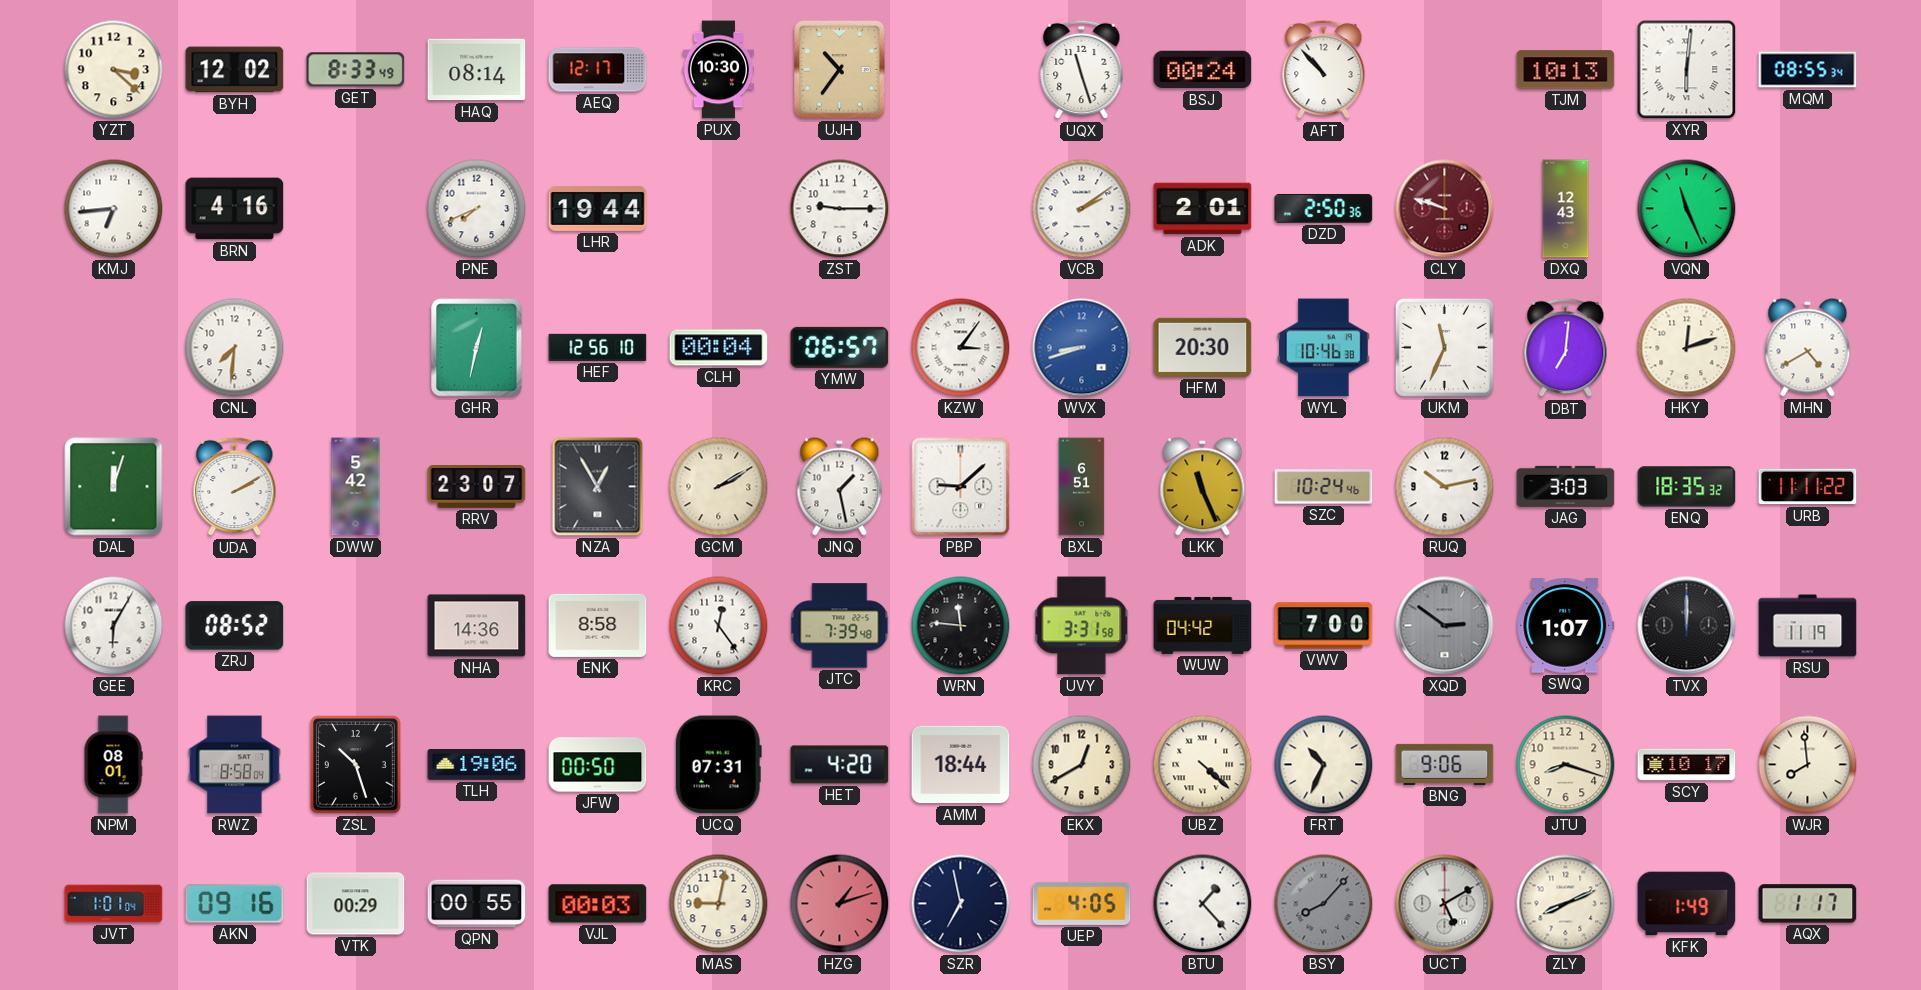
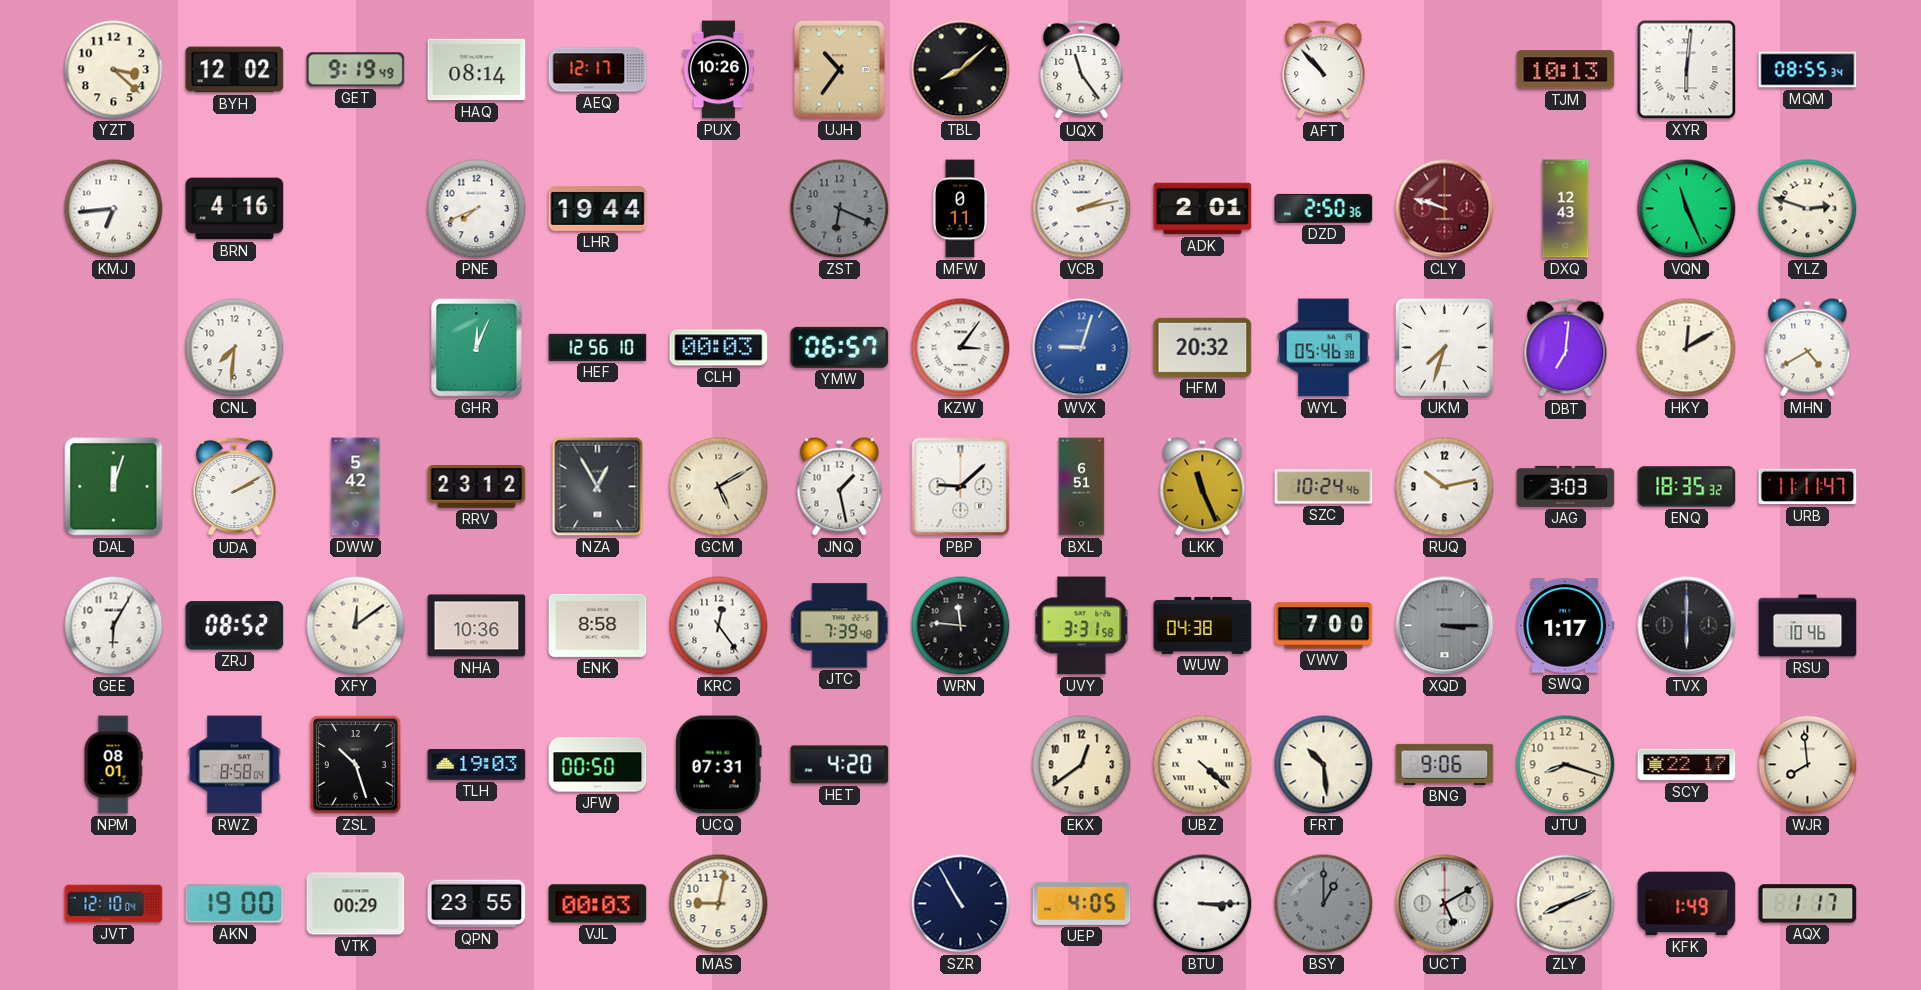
GET: 8:33 -> 9:19 (356, 70)
PUX: 10:30 -> 10:26 (718, 70)
TBL: none -> 8:08 (961, 70)
UQX: 11:27 -> 11:24 (1082, 70)
BSJ: 00:24 -> none (1203, 70)
ZST: 9:15 -> 6:19 (840, 209)
ZST dial: white -> grey (840, 209)
MFW: none -> 0:11 (959, 209)
VCB: 2:09 -> 2:13 (1082, 209)
YLZ: none -> 2:48 (1808, 209)
GHR: 12:32 -> 12:04 (477, 348)
CLH: 00:04 -> 00:03 (719, 348)
WVX: 8:42 -> 9:03 (1082, 348)
HFM: 20:30 -> 20:32 (1203, 347)
WYL: 10:46 -> 05:46 (1324, 348)
UKM: 11:34 -> 7:33 (1444, 347)
HKY: 12:12 -> 12:10 (1687, 348)
RRV: 23:07 -> 23:12 (477, 487)
GCM: 2:10 -> 5:10 (719, 487)
URB: 11:11:22 -> 11:11:47 (1808, 487)
XFY: none -> 12:09 (356, 626)
NHA: 14:36 -> 10:36 (477, 626)
WUW: 04:42 -> 04:38 (1203, 625)
XQD: 2:51 -> 3:15 (1445, 626)
SWQ: 1:07 -> 1:17 (1566, 626)
TVX: 12:00 -> 6:00 (1687, 626)
RSU: 11:19 -> 10:46 (1808, 626)
TLH: 19:06 -> 19:03 (477, 765)
AMM: 18:44 -> none (961, 765)
EKX: 12:40 -> 12:39 (1082, 765)
FRT: 10:34 -> 10:29 (1324, 765)
SCY: 10:17 -> 22:17 (1687, 765)
JVT: 1:01 -> 12:10 (114, 904)
AKN: 09:16 -> 19:00 (235, 904)
QPN: 00:55 -> 23:55 (477, 904)
HZG: 1:12 -> none (840, 904)
SZR: 6:58 -> 10:55 (961, 904)
BTU: 1:23 -> 3:15 (1203, 904)
BSY: 8:07 -> 1:00 (1324, 904)
